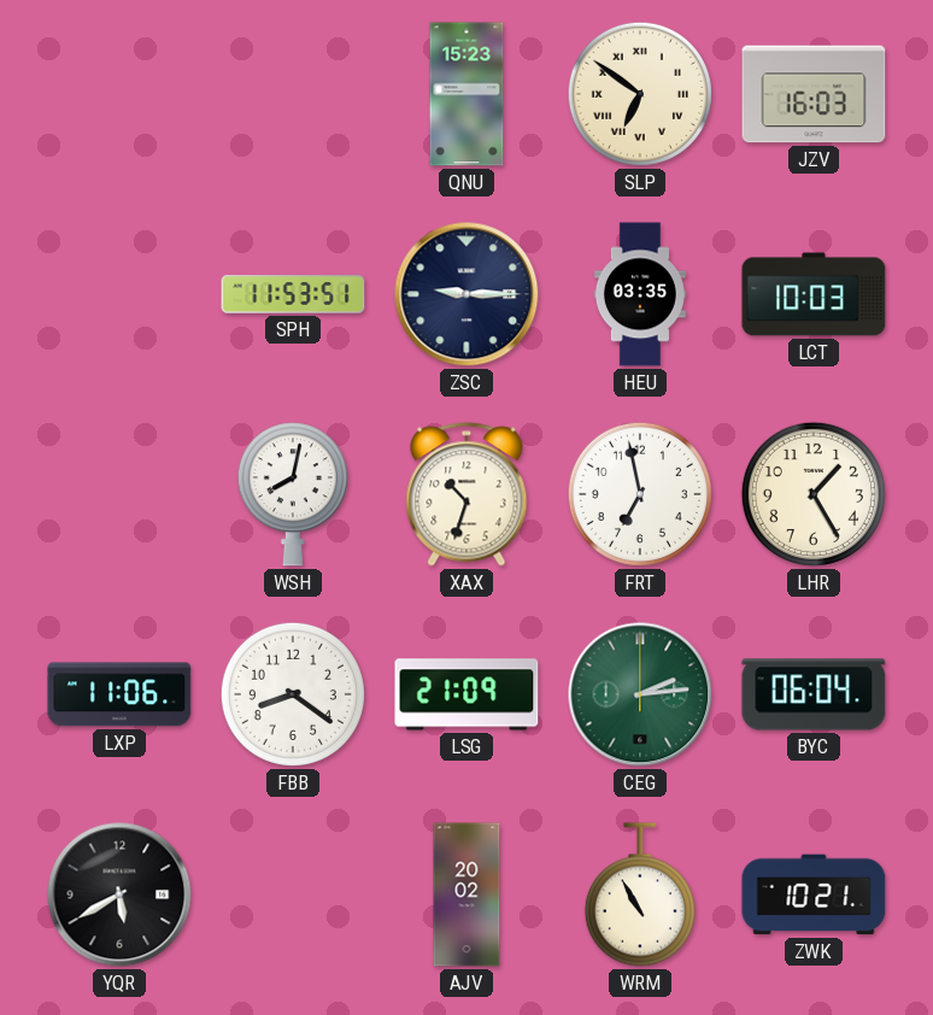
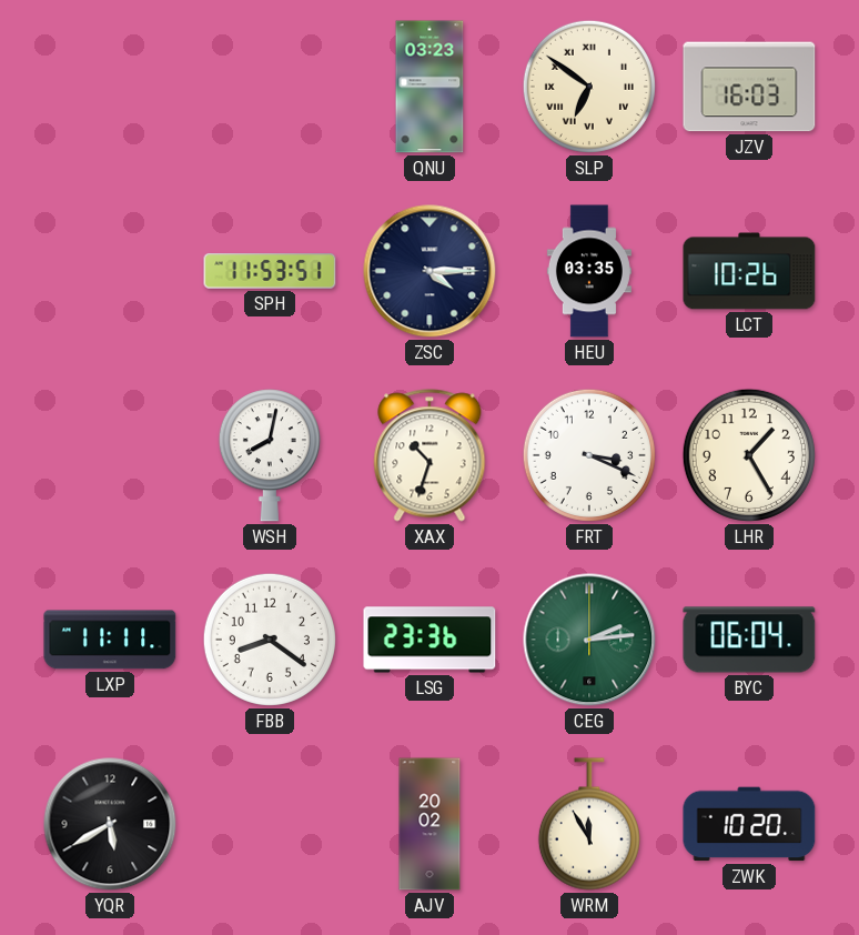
QNU: 15:23 -> 03:23 (429, 87)
ZSC: 9:15 -> 4:15 (429, 271)
LCT: 10:03 -> 10:26 (749, 271)
FRT: 6:58 -> 3:19 (589, 455)
LXP: 11:06 -> 11:11 (110, 640)
LSG: 21:09 -> 23:36 (429, 640)
WRM: 10:55 -> 11:55 (589, 824)
ZWK: 10:21 -> 10:20 (749, 824)
